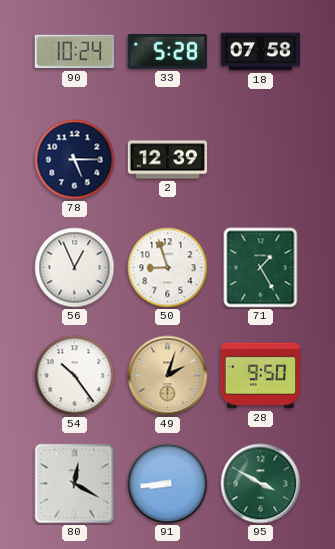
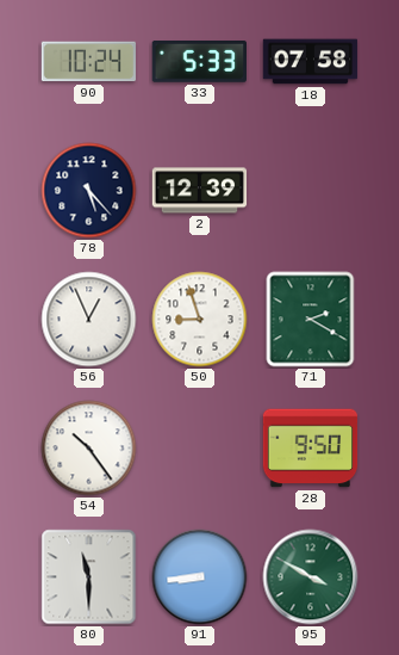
33: 5:28 -> 5:33 (199, 62)
78: 5:15 -> 5:23 (89, 191)
71: 1:25 -> 2:20 (311, 320)
49: 2:03 -> none (168, 376)
80: 12:20 -> 11:30 (89, 577)
